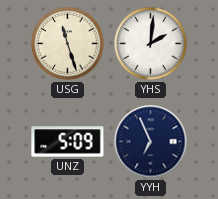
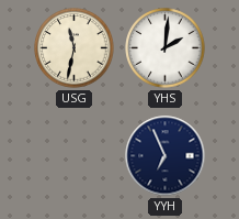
USG: 11:27 -> 11:32 (75, 48)
UNZ: 5:09 -> none (68, 142)
